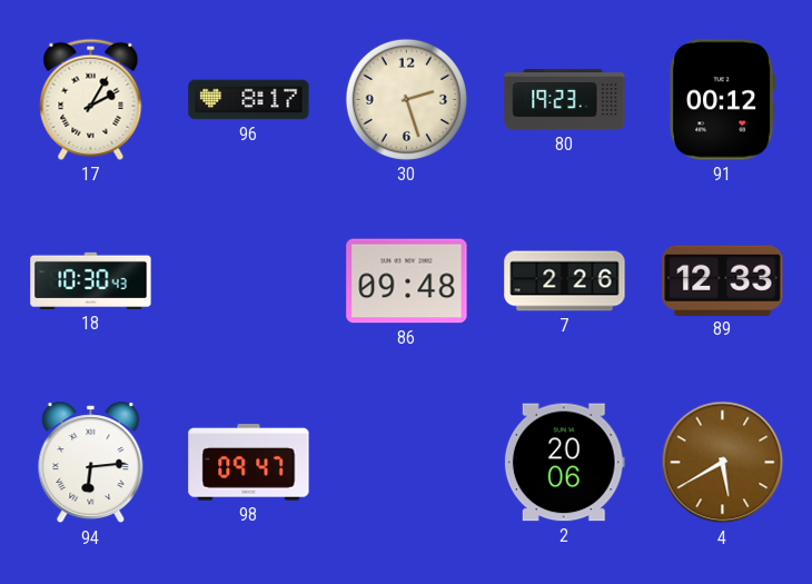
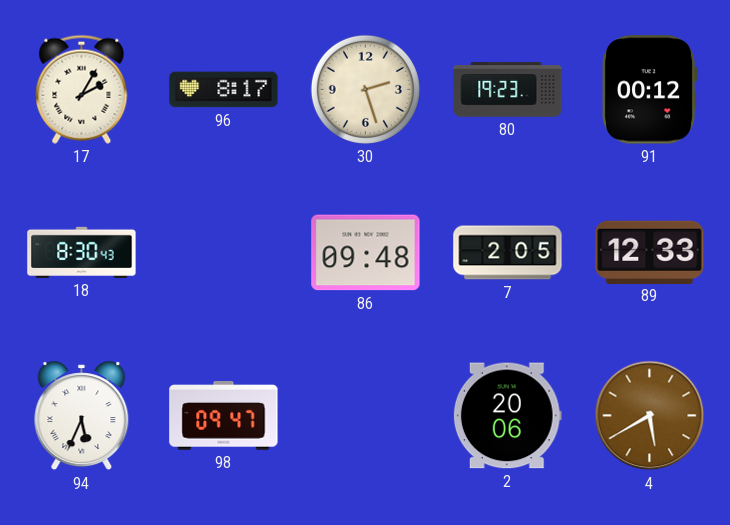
18: 10:30 -> 8:30 (82, 252)
7: 2:26 -> 2:05 (508, 253)
94: 6:14 -> 5:34 (82, 416)
